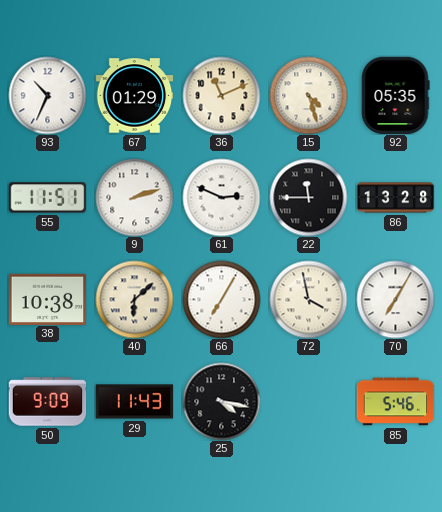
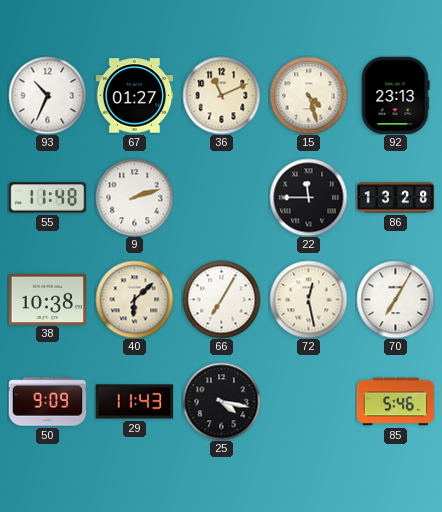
67: 01:29 -> 01:27 (134, 96)
92: 05:35 -> 23:13 (396, 95)
55: 11:51 -> 11:48 (47, 198)
61: 2:49 -> none (221, 197)
72: 3:58 -> 12:28 (308, 299)
